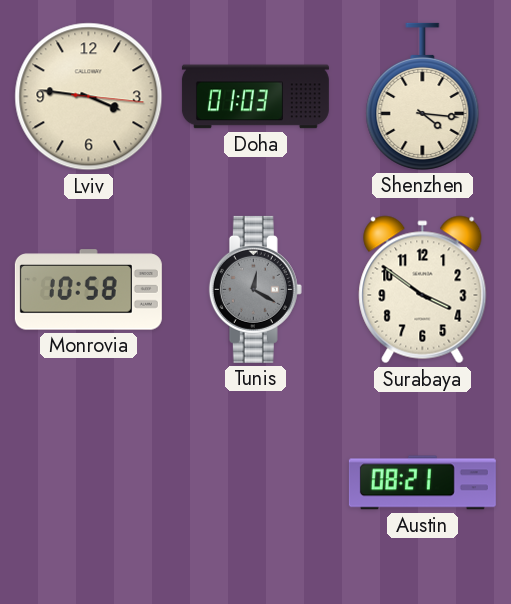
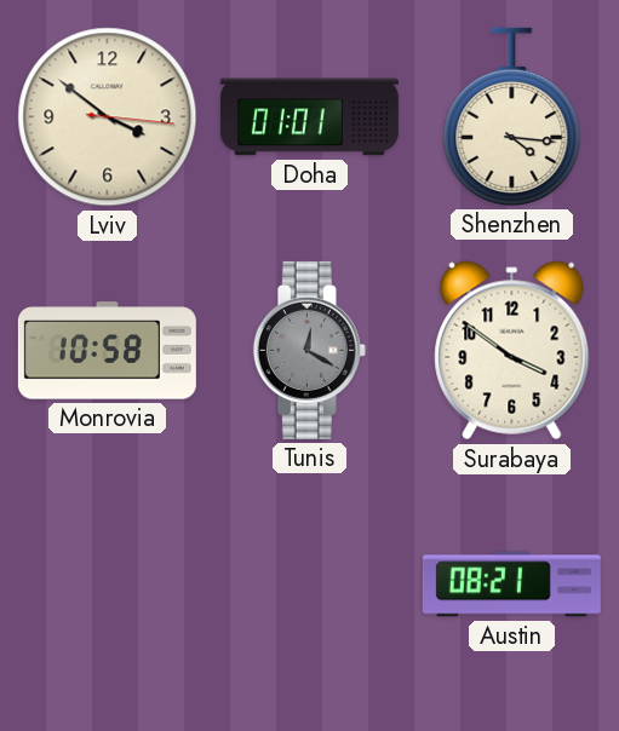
Lviv: 3:46 -> 3:51 (108, 117)
Doha: 01:03 -> 01:01 (309, 117)
